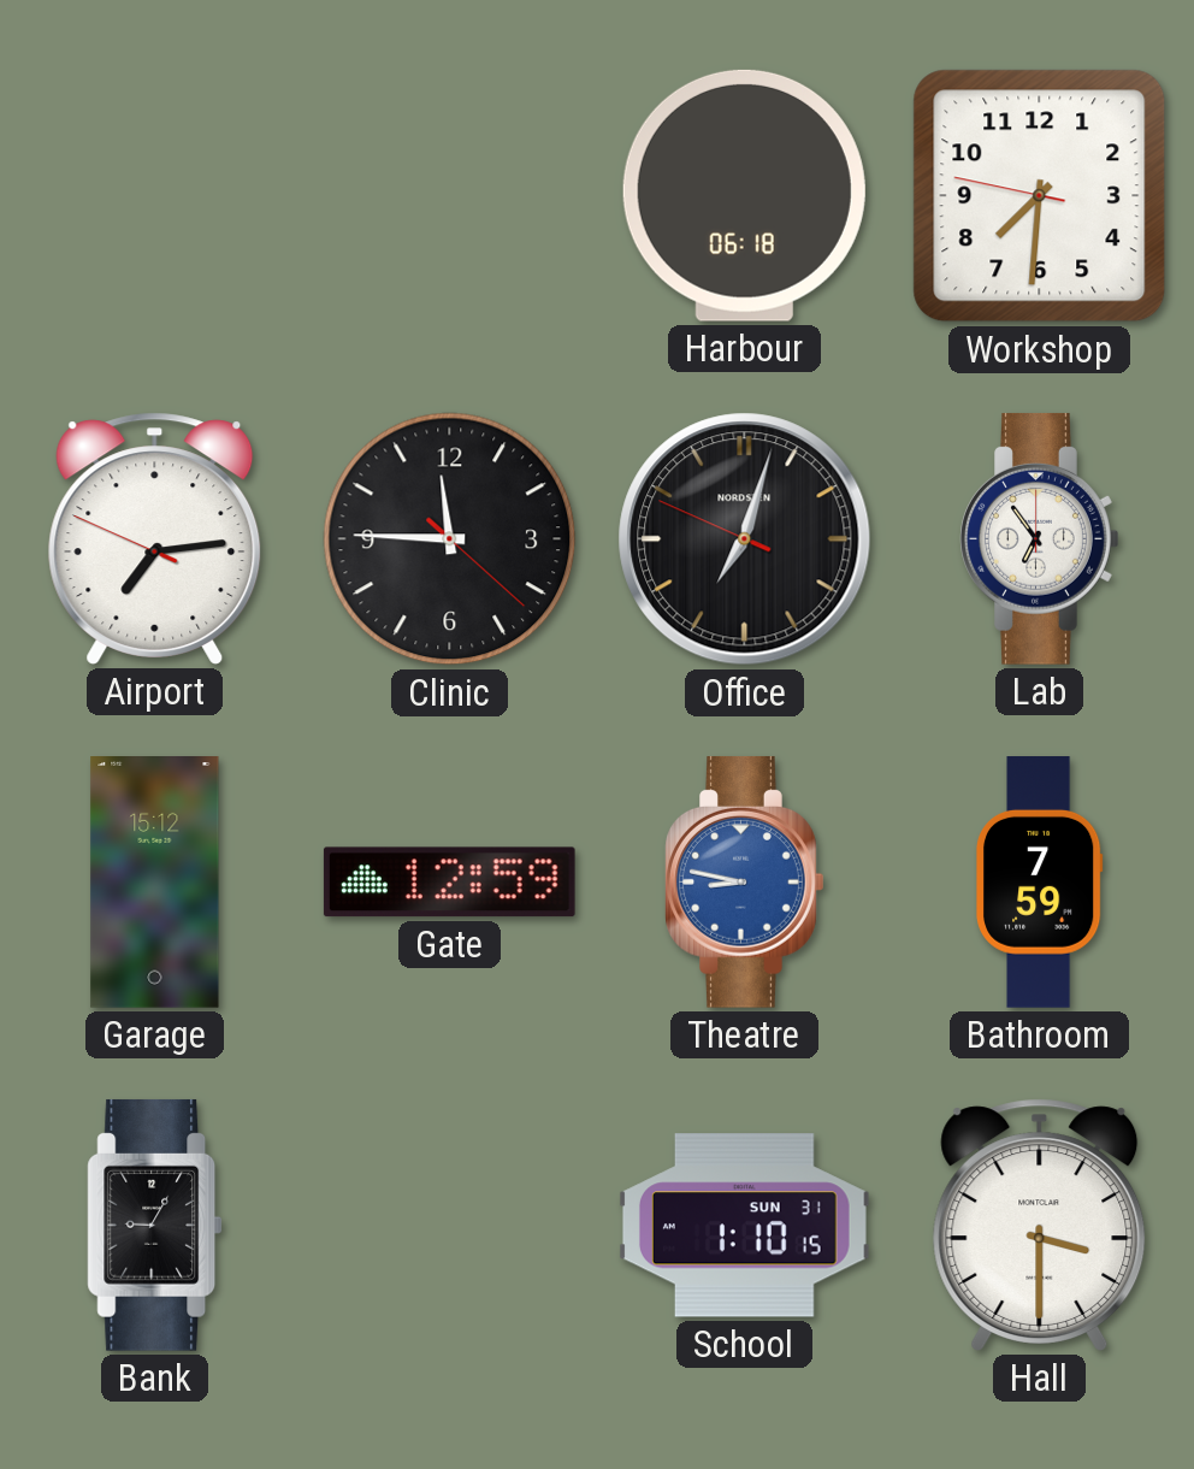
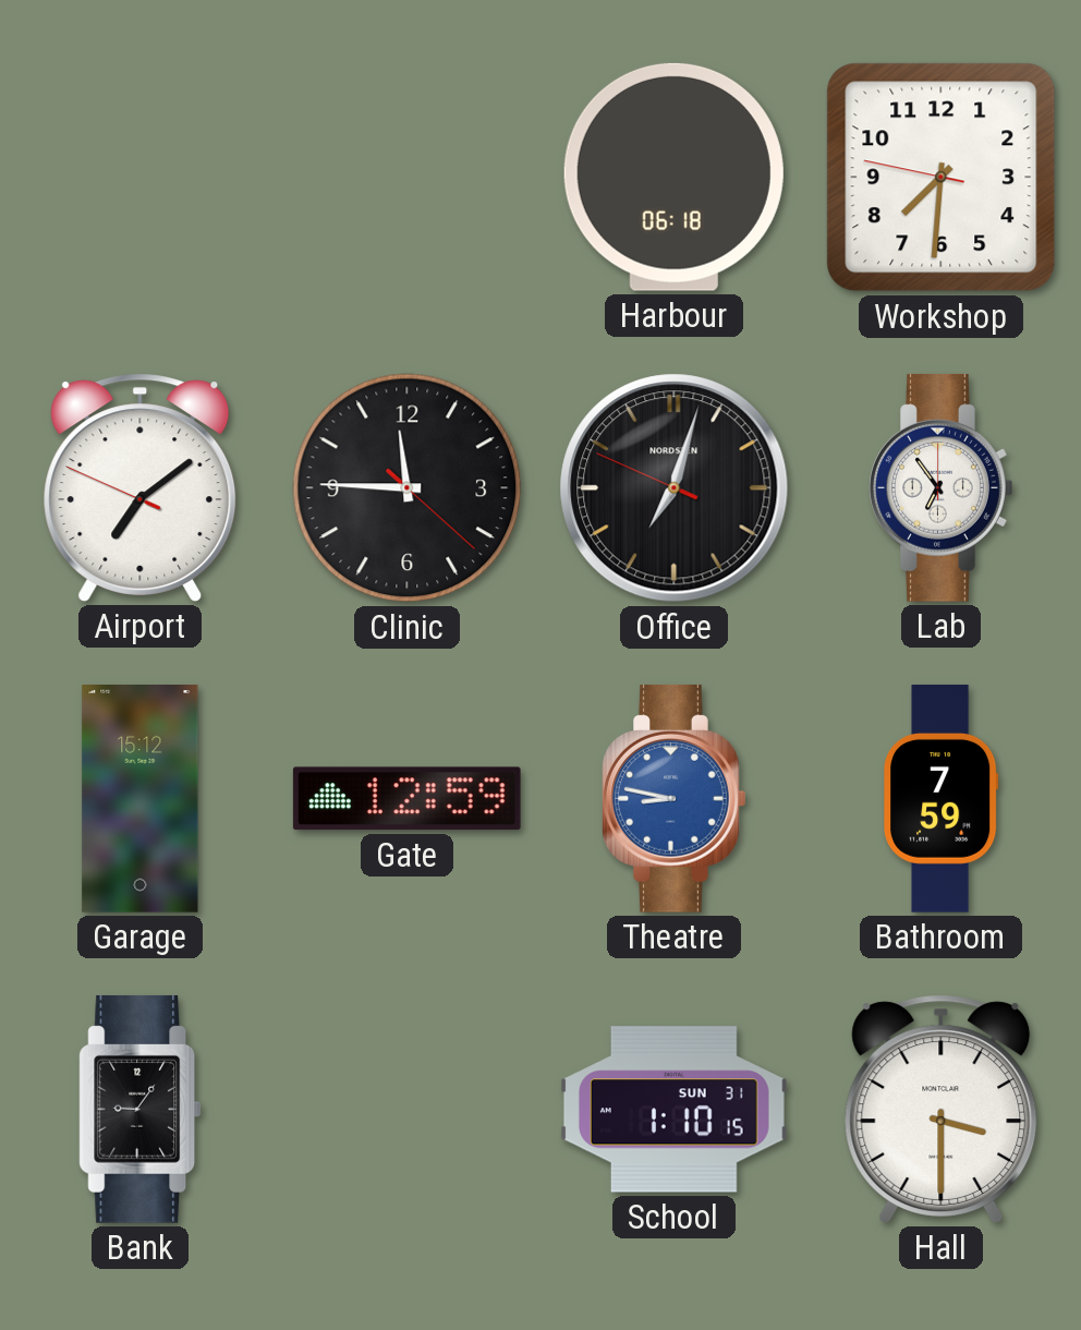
Airport: 7:13 -> 7:08 (141, 487)
Bank: 9:05 -> 9:06 (141, 1109)
